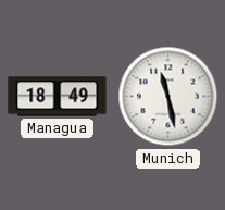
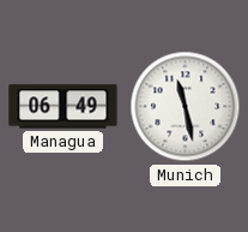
Managua: 18:49 -> 06:49 (63, 107)
